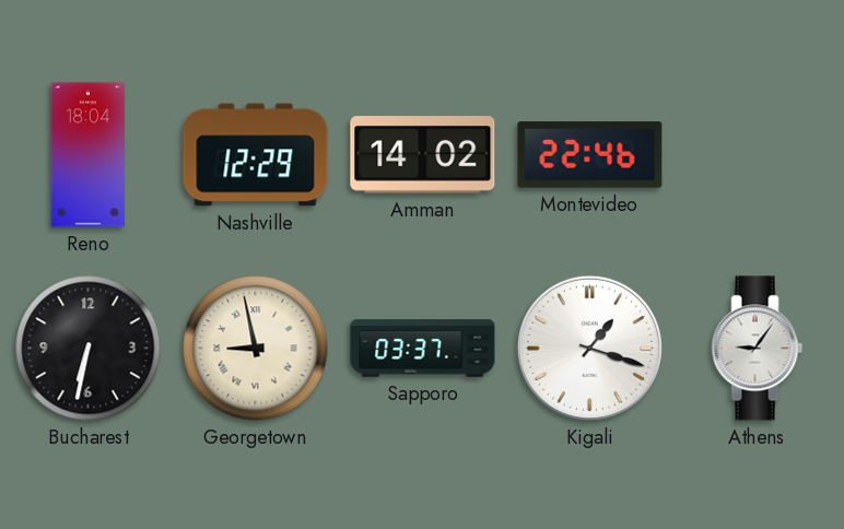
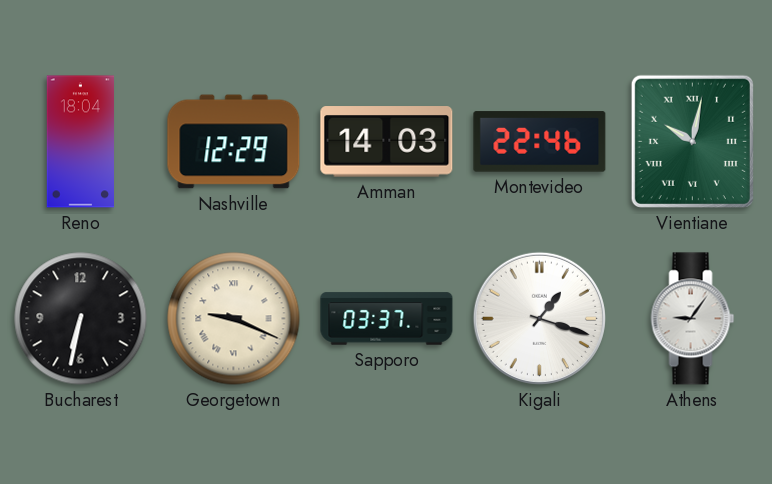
Amman: 14:02 -> 14:03 (387, 142)
Vientiane: none -> 10:02 (692, 141)
Georgetown: 8:58 -> 9:19 (234, 319)
